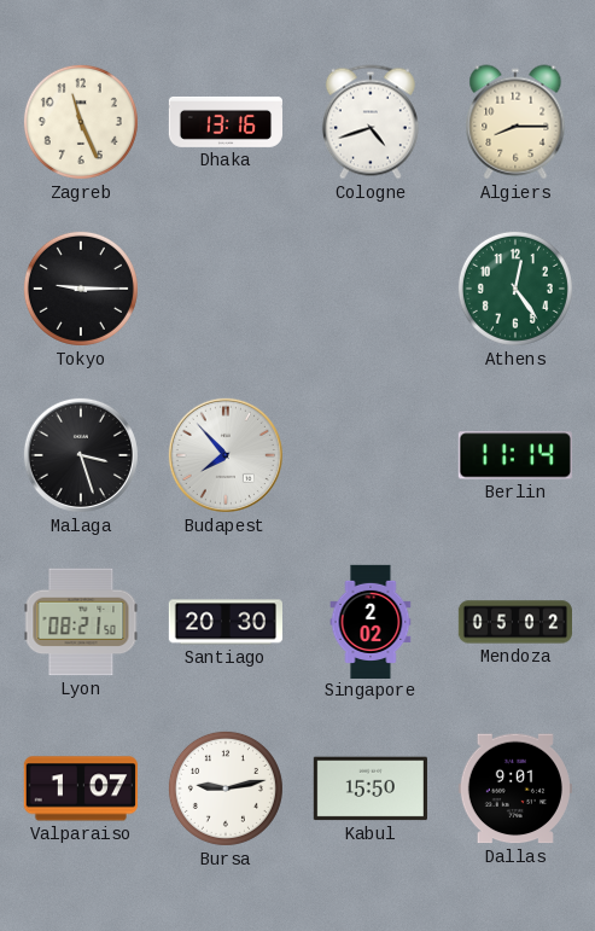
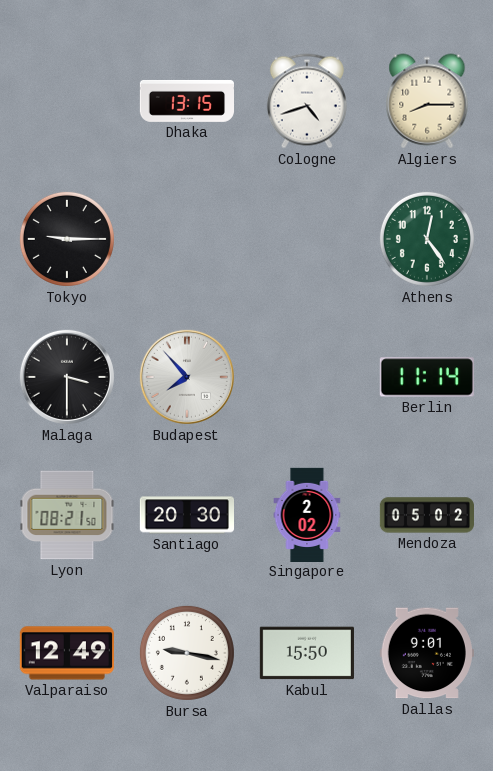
Zagreb: 11:26 -> none (81, 122)
Dhaka: 13:16 -> 13:15 (186, 101)
Malaga: 3:27 -> 3:30 (67, 377)
Valparaiso: 1:07 -> 12:49 (67, 653)
Bursa: 9:13 -> 9:17 (187, 653)
